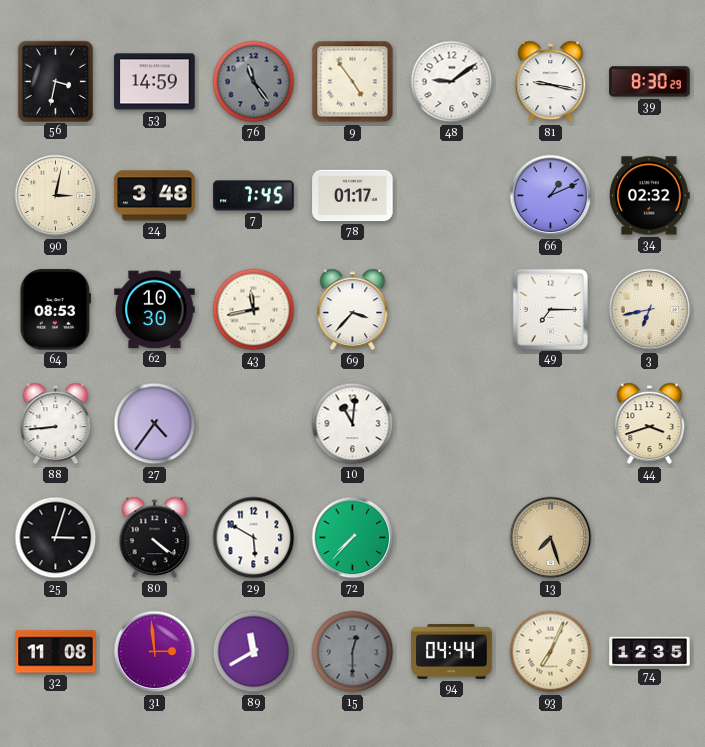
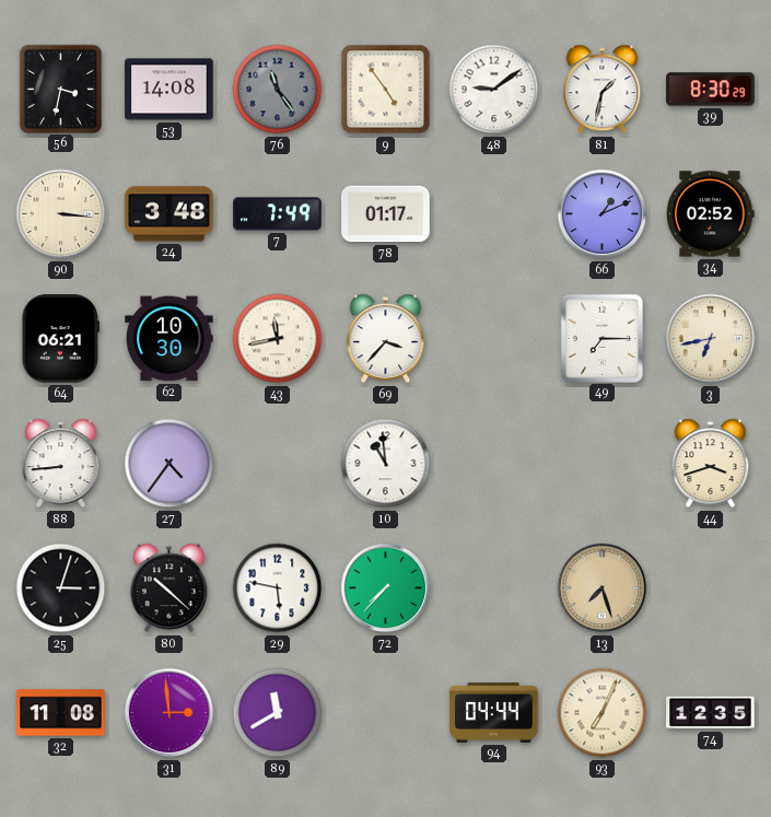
53: 14:59 -> 14:08 (170, 90)
81: 9:17 -> 1:32 (603, 90)
90: 3:02 -> 3:16 (61, 214)
7: 7:45 -> 7:49 (278, 214)
34: 02:32 -> 02:52 (711, 214)
64: 08:53 -> 06:21 (60, 339)
10: 11:01 -> 10:59 (386, 464)
80: 4:21 -> 10:22 (170, 588)
29: 5:50 -> 5:47 (278, 588)
15: 12:30 -> none (353, 652)
